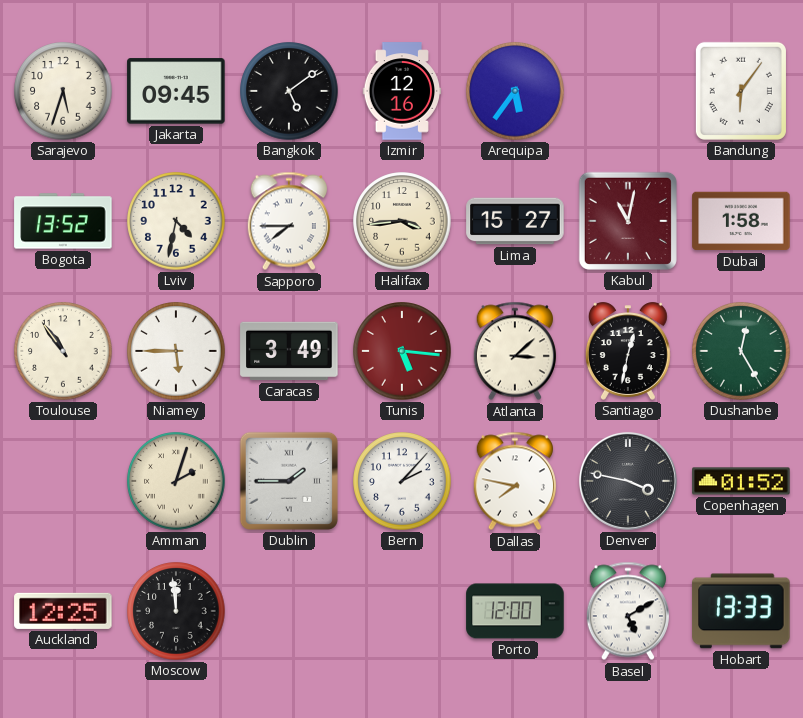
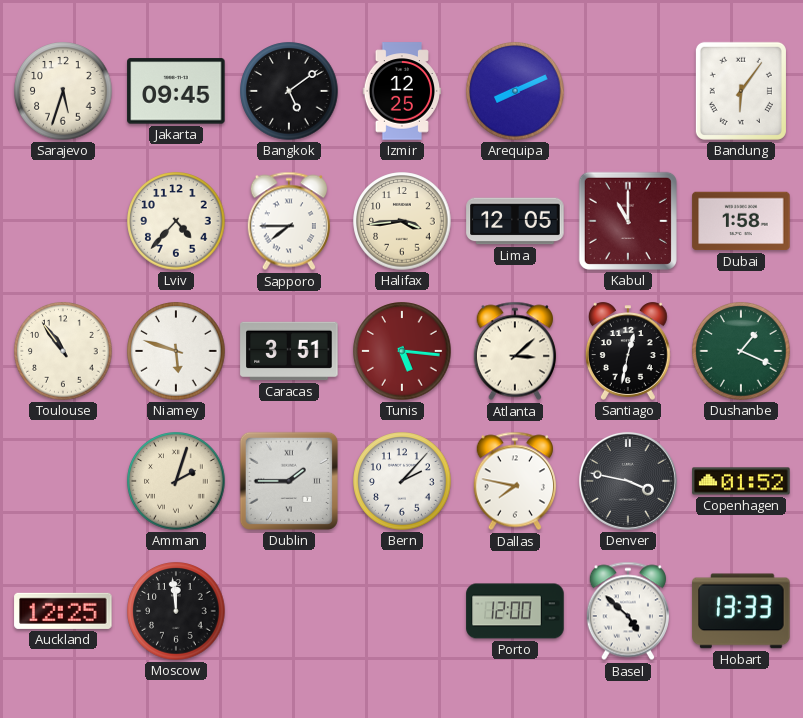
Izmir: 12:16 -> 12:25 (402, 91)
Arequipa: 5:36 -> 8:11 (515, 91)
Bogota: 13:52 -> none (63, 221)
Lviv: 4:32 -> 4:37 (176, 221)
Lima: 15:27 -> 12:05 (515, 221)
Kabul: 11:02 -> 11:00 (628, 221)
Niamey: 5:45 -> 5:48 (176, 351)
Caracas: 3:49 -> 3:51 (289, 351)
Dushanbe: 12:25 -> 1:19 (741, 351)
Basel: 5:10 -> 4:52 (628, 611)
